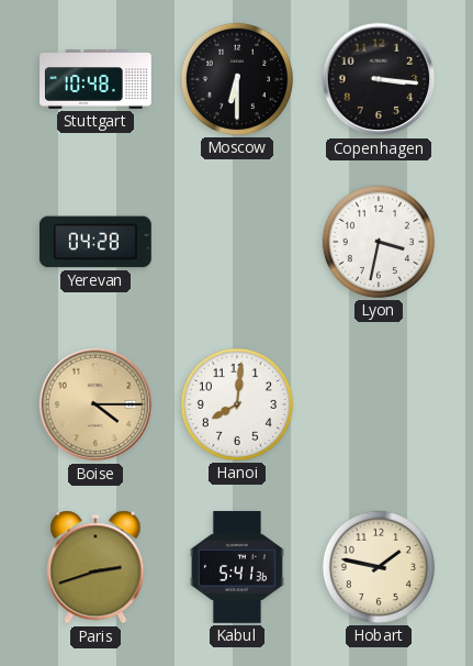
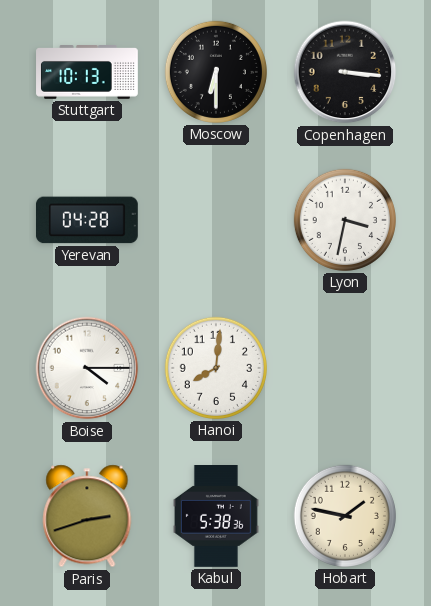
Stuttgart: 10:48 -> 10:13 (87, 73)
Boise dial: champagne -> white (87, 368)
Kabul: 5:41 -> 5:38 (216, 517)
